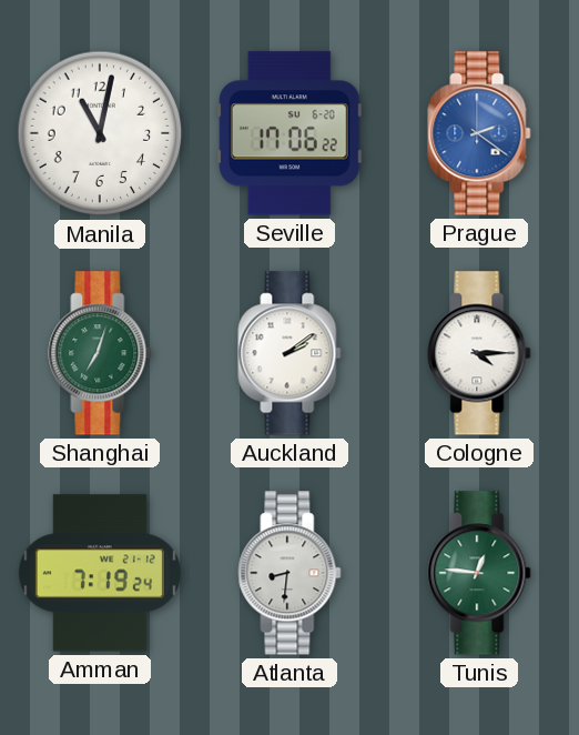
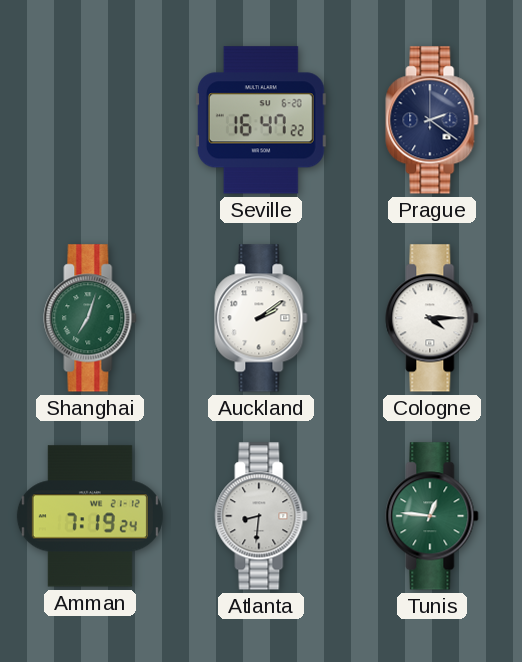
Manila: 11:02 -> none (100, 133)
Seville: 17:06 -> 16:47 (261, 120)
Prague dial: blue -> navy (432, 120)
